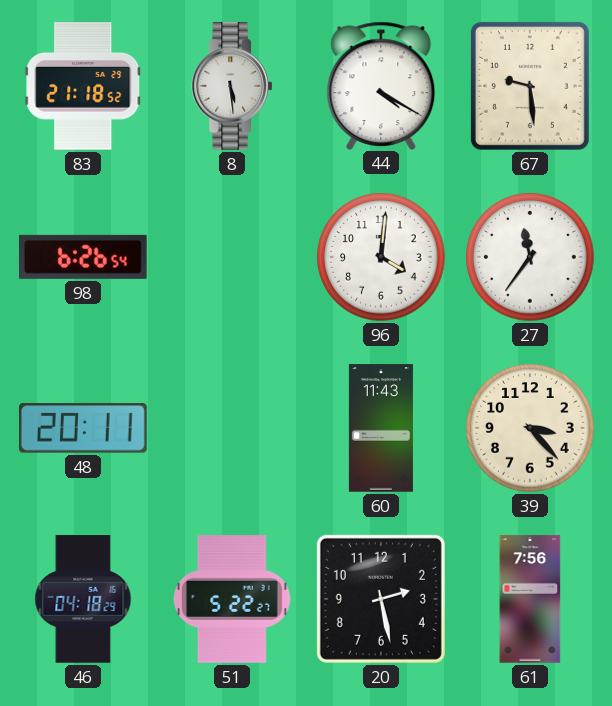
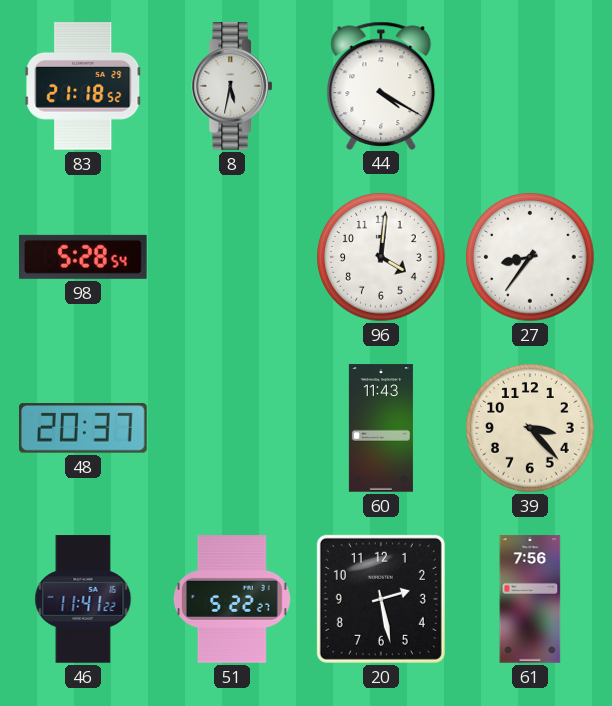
8: 5:29 -> 5:32 (232, 86)
67: 9:29 -> none (530, 86)
98: 6:26 -> 5:28 (84, 257)
27: 11:36 -> 8:36 (530, 257)
48: 20:11 -> 20:37 (84, 428)
46: 04:18 -> 11:41 (83, 599)
